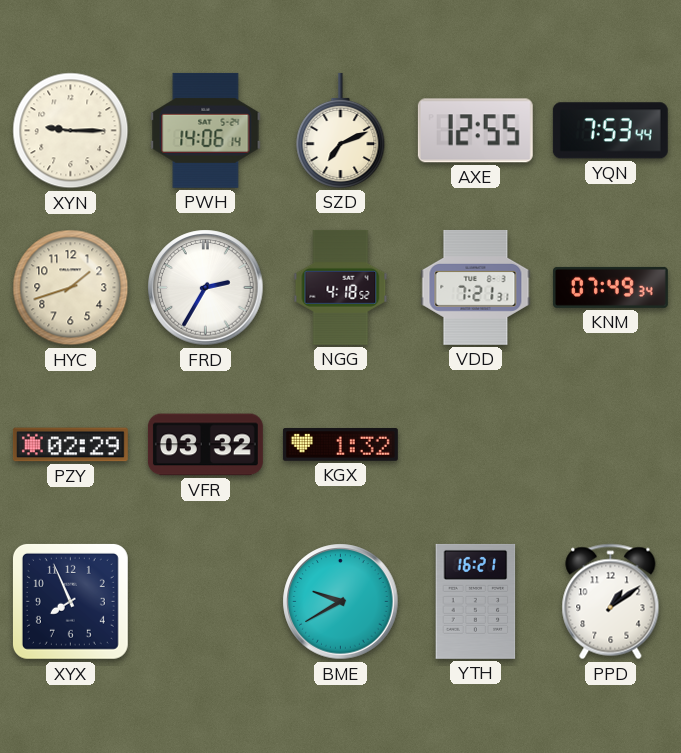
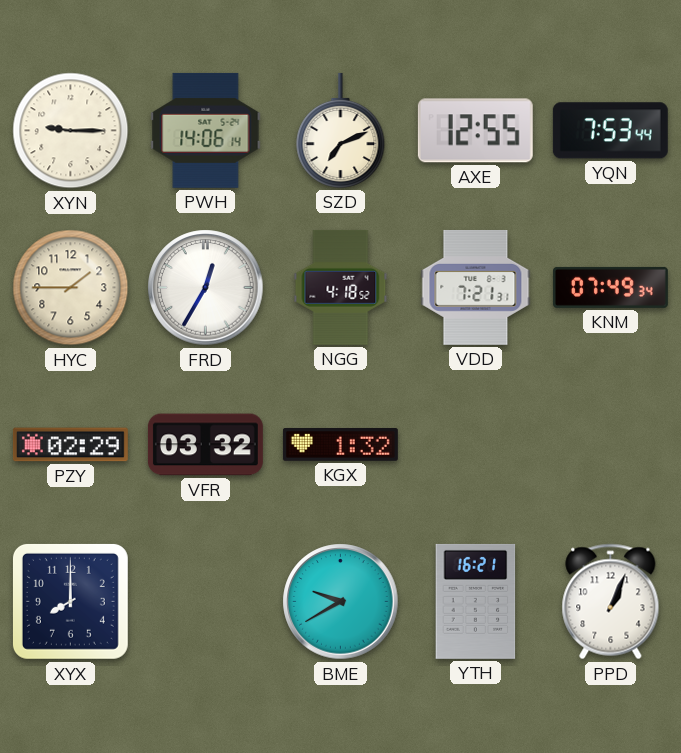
HYC: 1:42 -> 1:45 (71, 288)
FRD: 2:35 -> 12:35 (206, 288)
XYX: 7:56 -> 8:00 (70, 601)
PPD: 1:09 -> 1:04 (611, 602)
